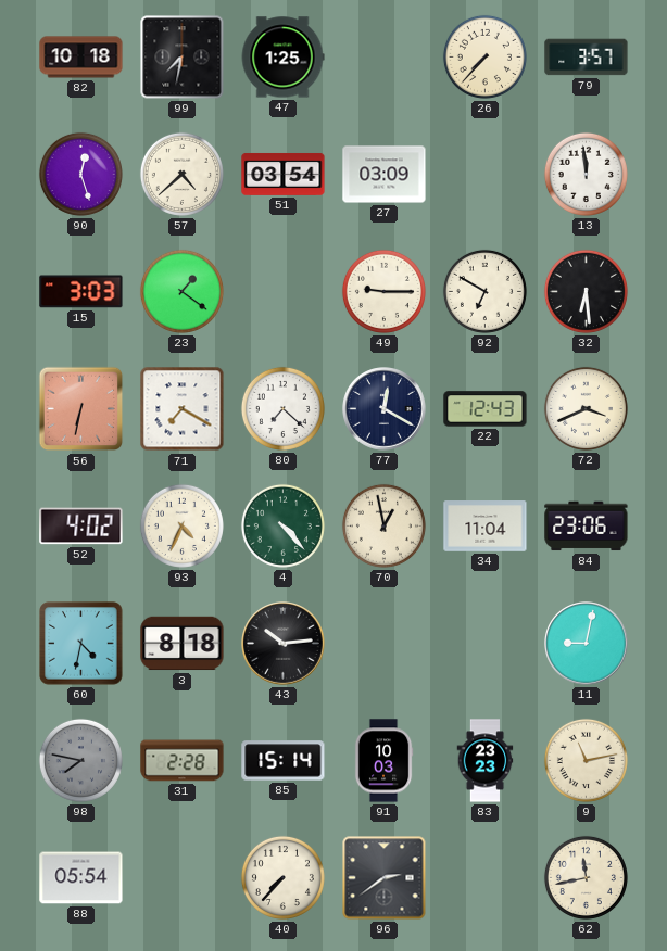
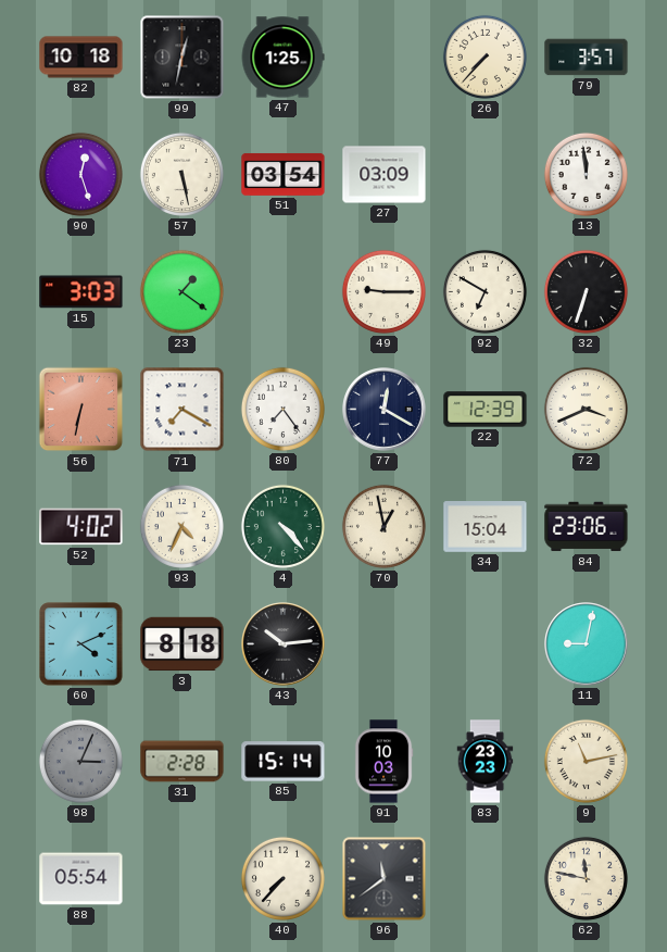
99: 7:32 -> 12:32 (183, 58)
57: 4:38 -> 5:28 (181, 174)
32: 6:29 -> 6:33 (586, 291)
80: 7:22 -> 7:24 (282, 409)
22: 12:43 -> 12:39 (486, 410)
34: 11:04 -> 15:04 (486, 527)
60: 4:32 -> 4:11 (81, 644)
98: 7:47 -> 3:04 (80, 761)
96: 2:39 -> 11:39 (385, 879)
62: 11:43 -> 11:47 (586, 878)
